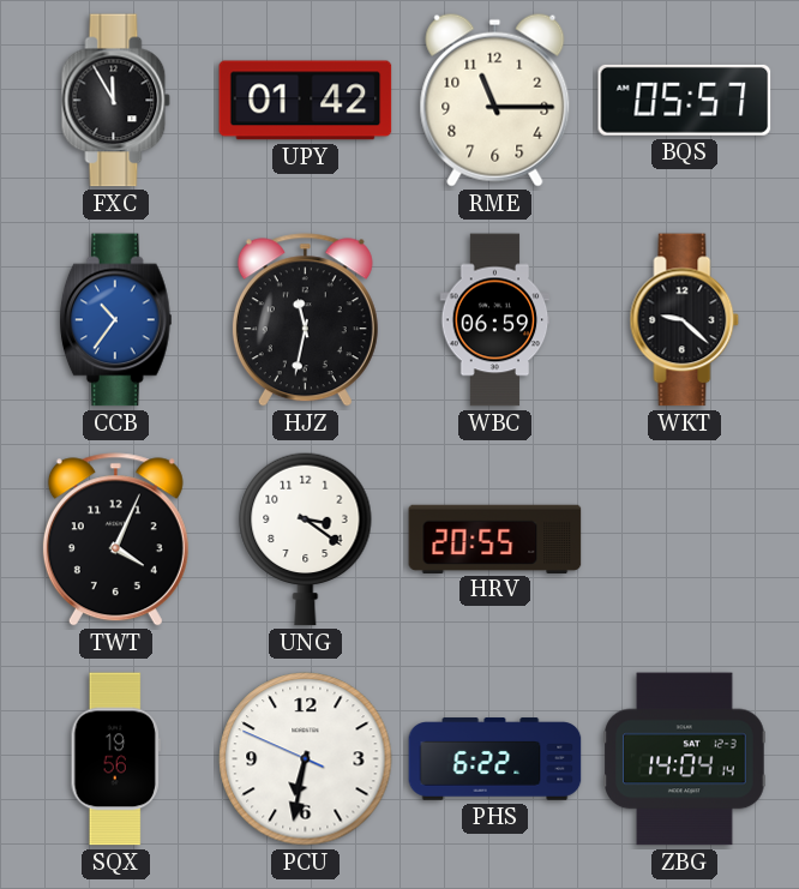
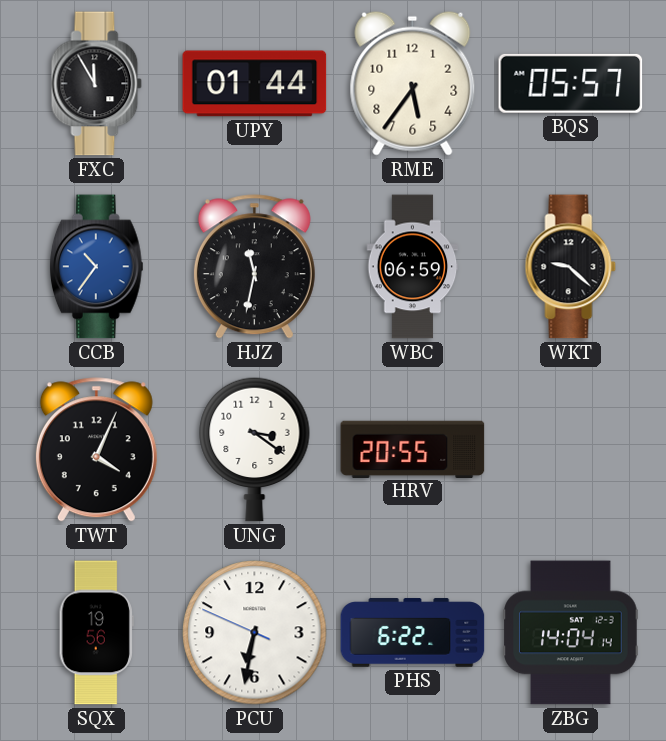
UPY: 01:42 -> 01:44 (255, 84)
RME: 11:15 -> 5:36 (413, 83)
